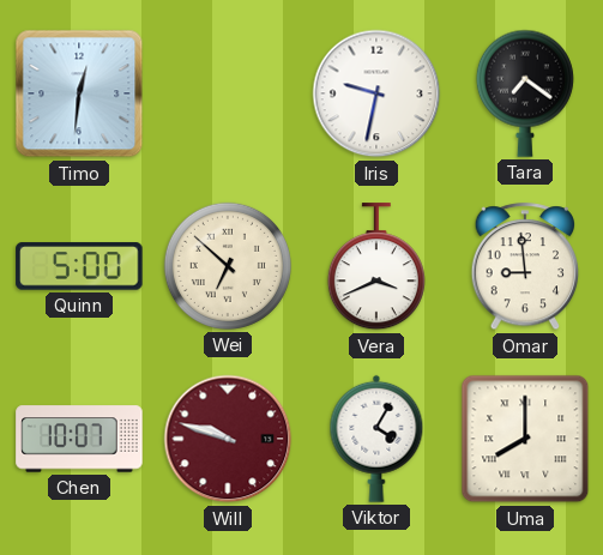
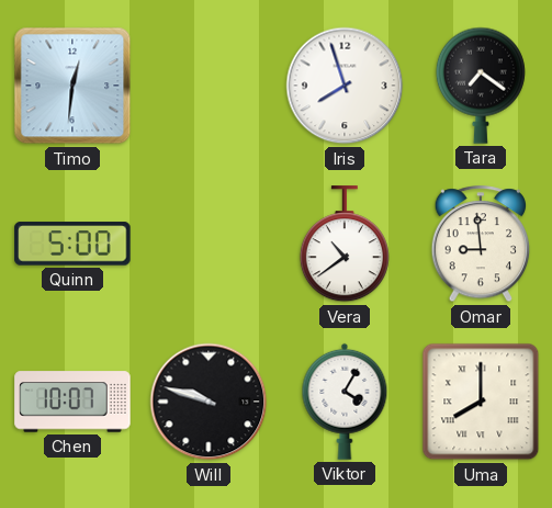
Iris: 9:32 -> 7:57 (345, 86)
Wei: 6:52 -> none (228, 266)
Vera: 3:41 -> 10:39 (345, 245)
Will dial: burgundy -> black (209, 402)
